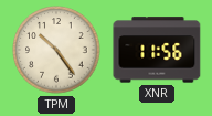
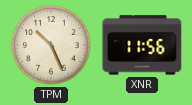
TPM: 10:24 -> 10:26 (51, 45)
